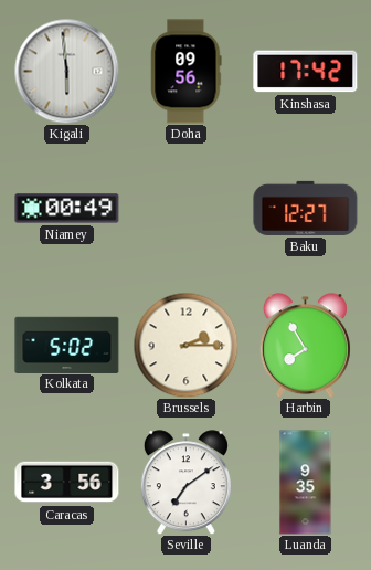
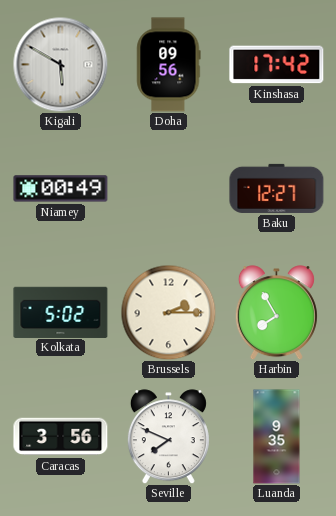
Kigali: 5:59 -> 5:50 (60, 64)
Seville: 7:09 -> 7:49 (168, 437)
